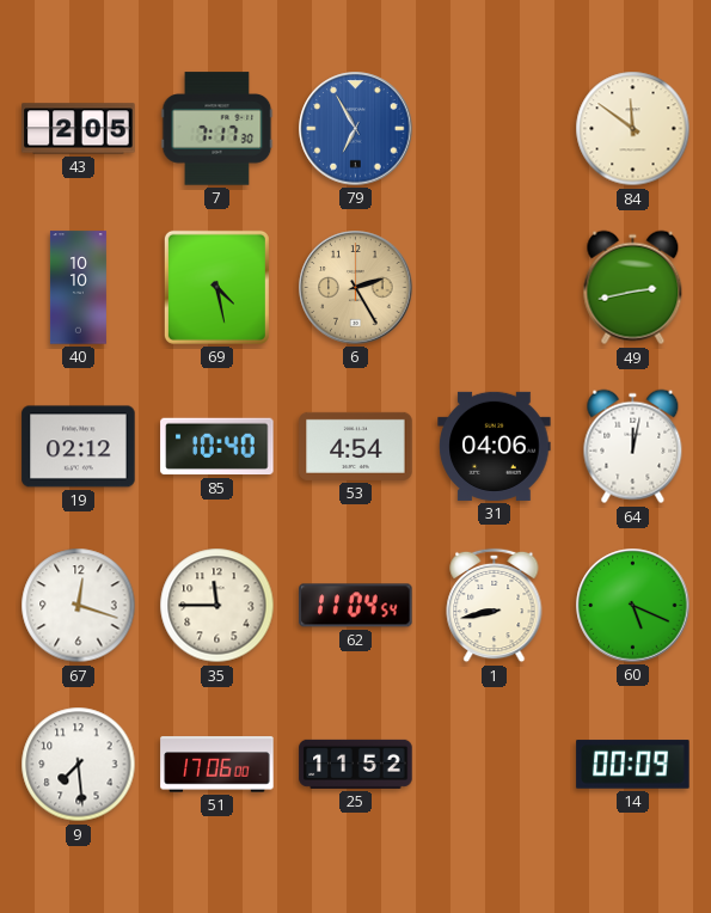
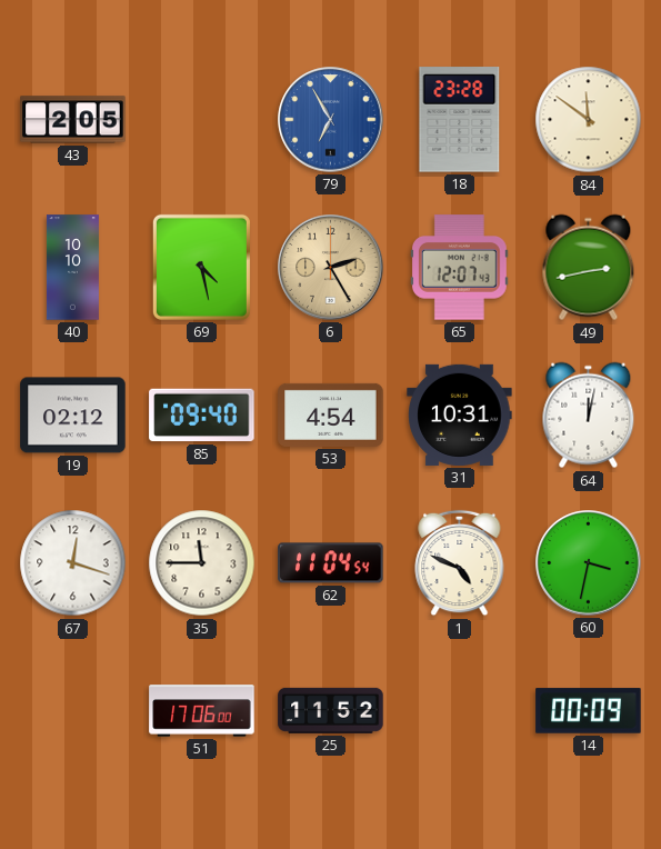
7: 7:17 -> none (217, 129)
18: none -> 23:28 (460, 120)
65: none -> 12:07 (459, 268)
85: 10:40 -> 09:40 (202, 416)
31: 04:06 -> 10:31 (460, 414)
1: 8:43 -> 4:49 (460, 563)
60: 5:19 -> 3:32 (589, 563)
9: 7:29 -> none (79, 765)
